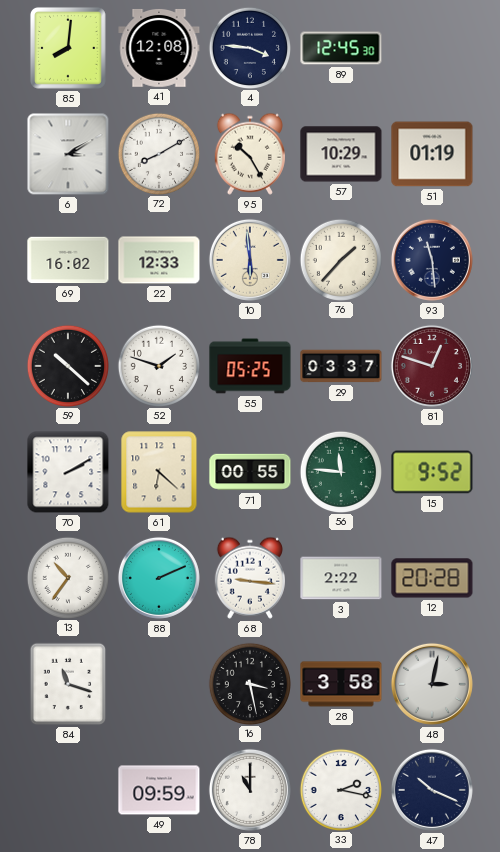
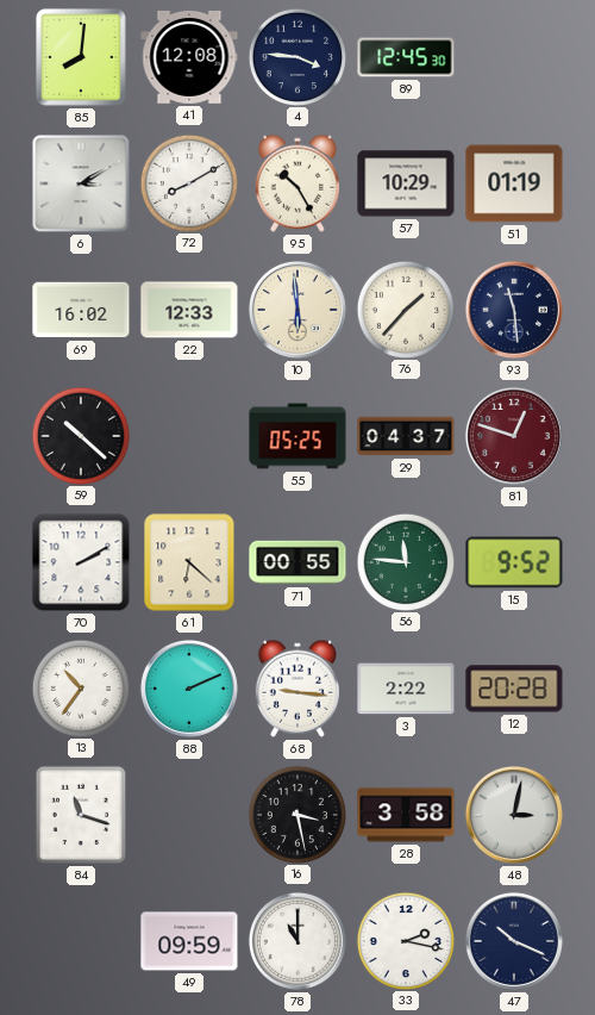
52: 1:48 -> none (158, 365)
29: 03:37 -> 04:37 (406, 436)
